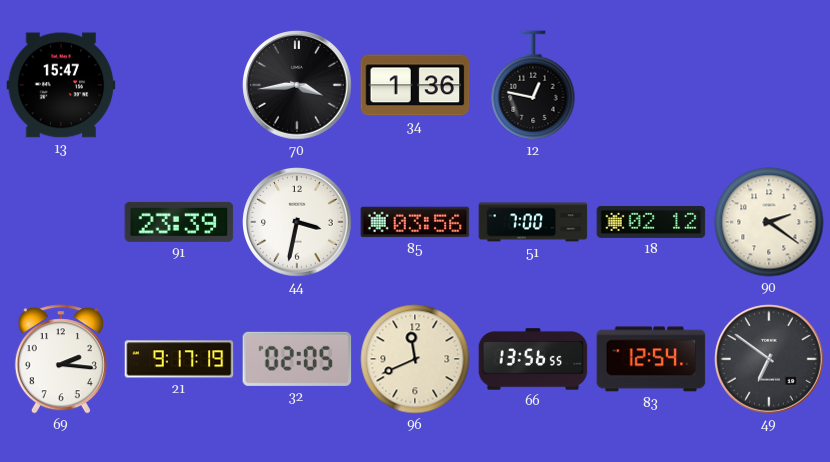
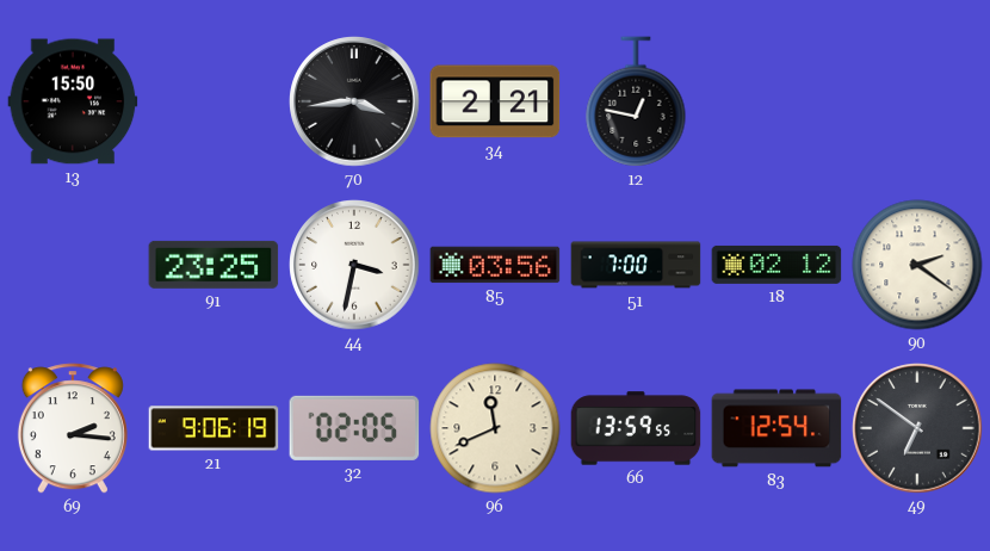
13: 15:47 -> 15:50 (73, 101)
34: 1:36 -> 2:21 (495, 101)
91: 23:39 -> 23:25 (214, 265)
21: 9:17 -> 9:06 (214, 428)
66: 13:56 -> 13:59 (636, 428)
